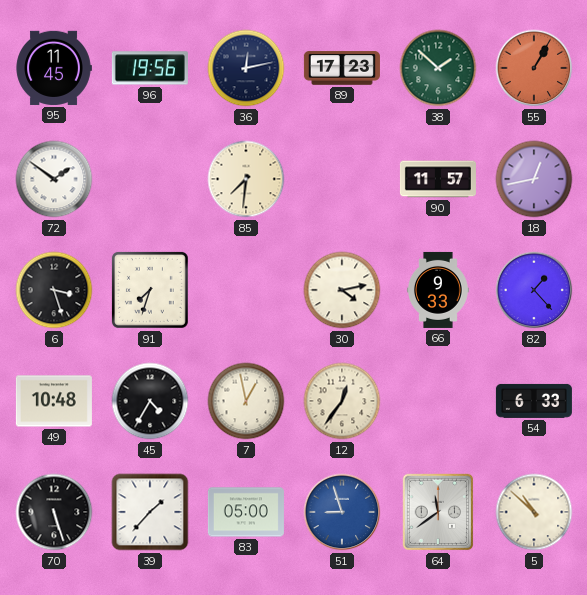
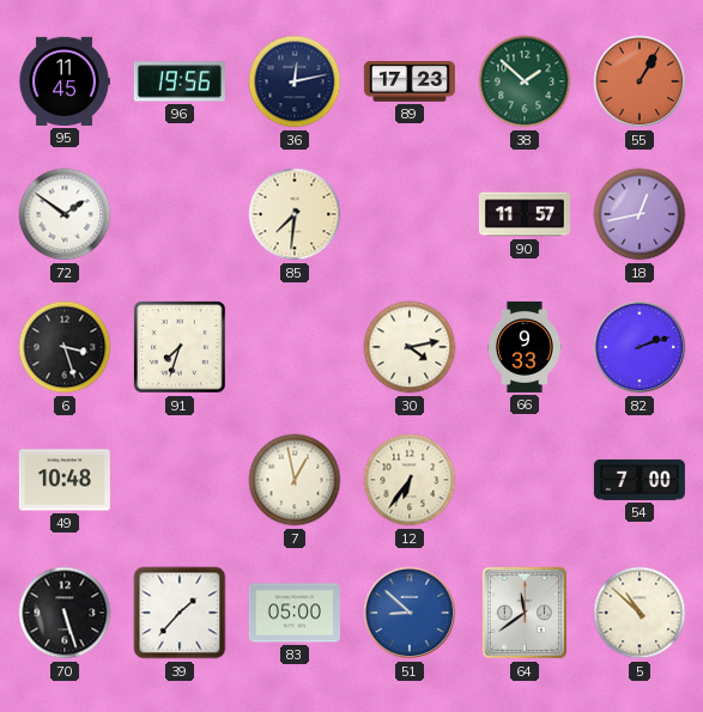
82: 1:23 -> 2:12 (640, 347)
45: 4:35 -> none (150, 401)
12: 12:36 -> 6:36 (410, 480)
54: 6:33 -> 7:00 (640, 480)
51: 8:57 -> 8:52 (410, 613)
